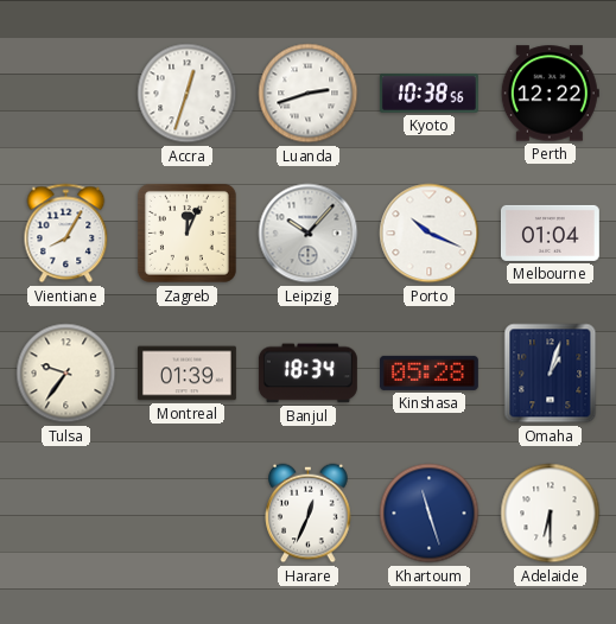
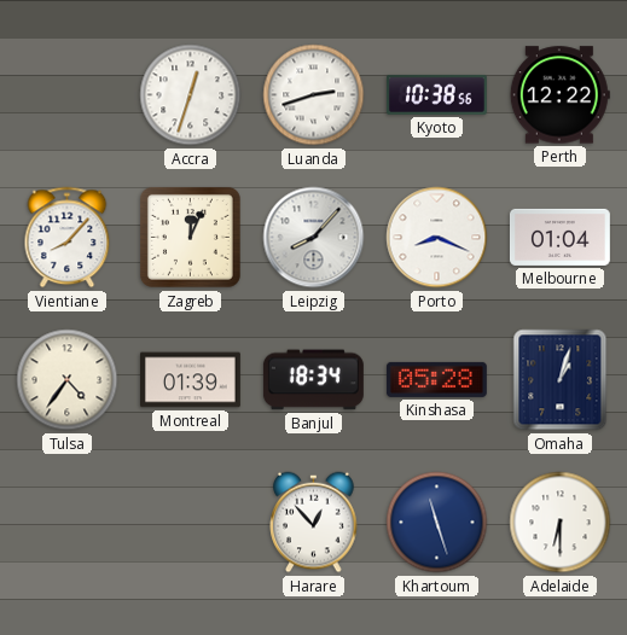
Vientiane: 8:05 -> 8:07 (68, 238)
Leipzig: 10:07 -> 8:07 (314, 238)
Porto: 10:19 -> 8:19 (437, 238)
Tulsa: 9:36 -> 4:36 (68, 380)
Harare: 12:34 -> 12:53 (314, 523)
